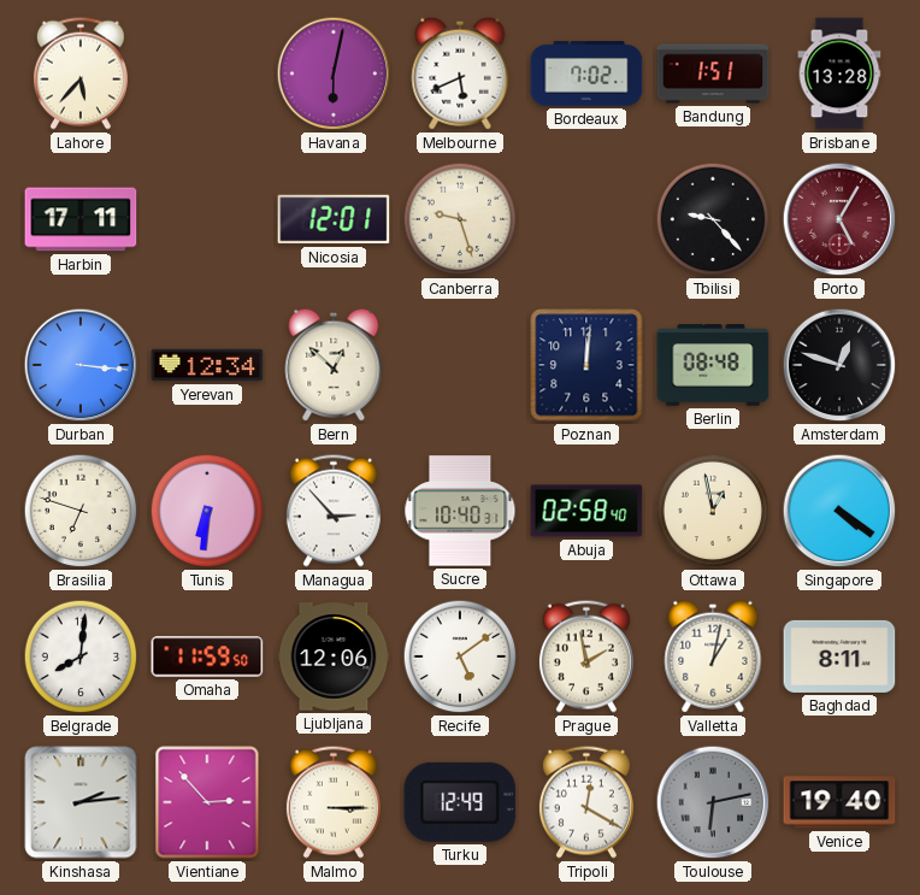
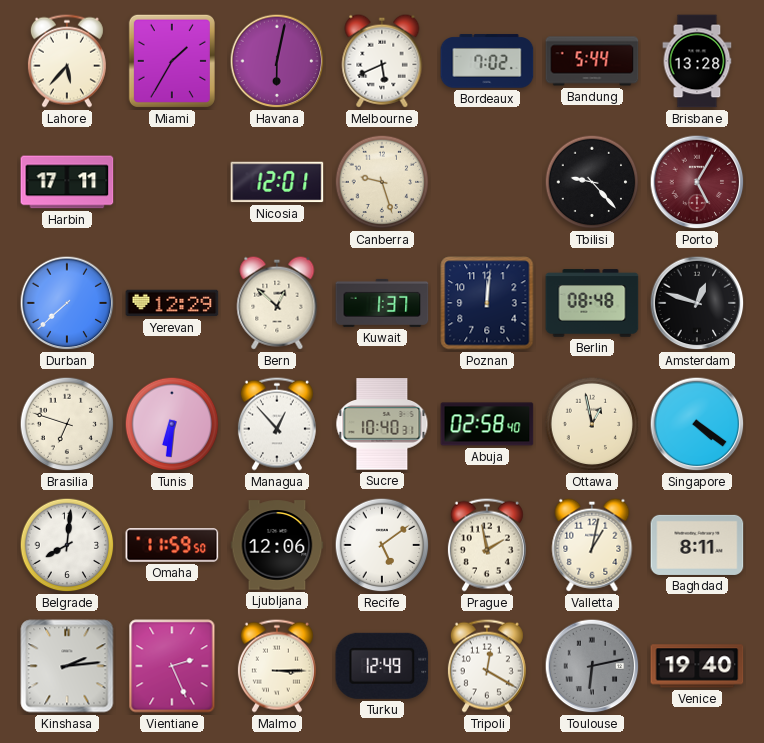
Miami: none -> 1:35 (172, 61)
Bandung: 1:51 -> 5:44 (592, 61)
Durban: 3:16 -> 7:38 (67, 303)
Yerevan: 12:34 -> 12:29 (172, 303)
Kuwait: none -> 1:37 (382, 303)
Managua: 2:53 -> 12:53 (277, 424)
Vientiane: 2:53 -> 2:26 (172, 666)
